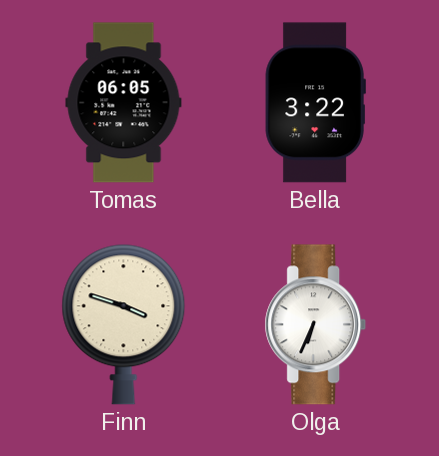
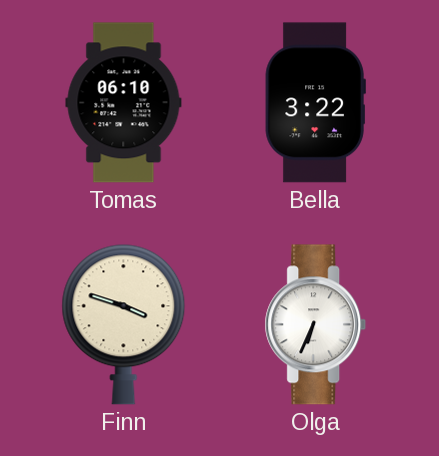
Tomas: 06:05 -> 06:10 (124, 103)
